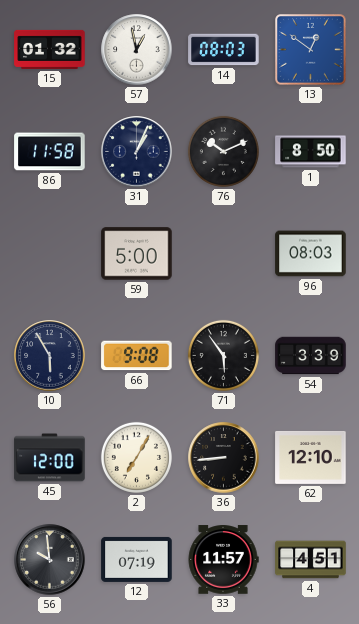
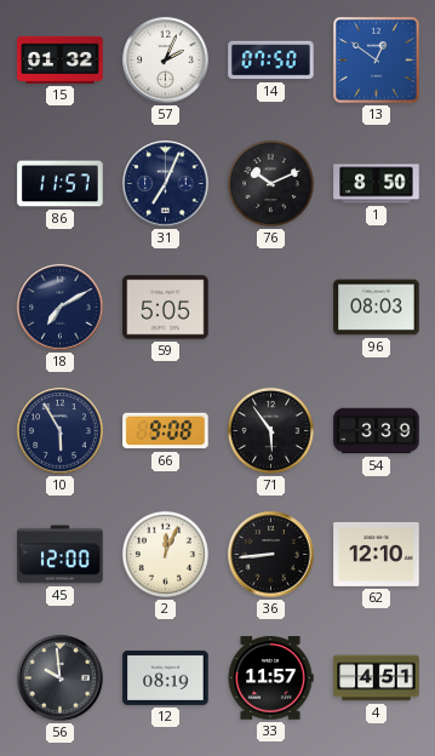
57: 12:58 -> 2:04 (166, 61)
14: 08:03 -> 07:50 (271, 61)
86: 11:58 -> 11:57 (61, 184)
31: 1:04 -> 7:04 (166, 184)
18: none -> 7:10 (61, 308)
59: 5:00 -> 5:05 (166, 308)
2: 7:05 -> 12:04 (165, 554)
12: 07:19 -> 08:19 (166, 677)
